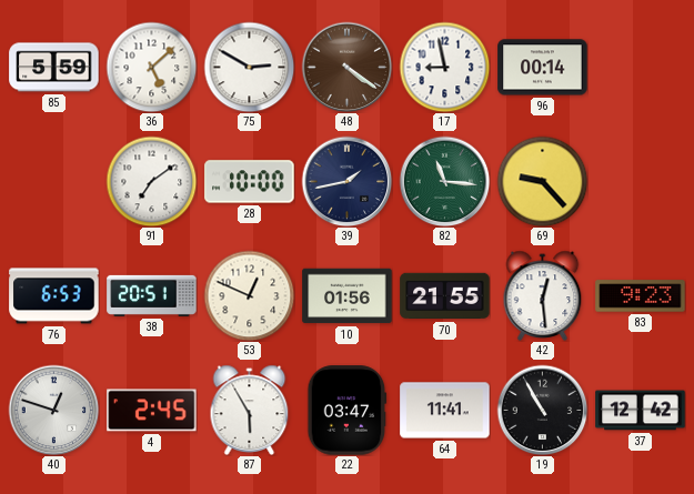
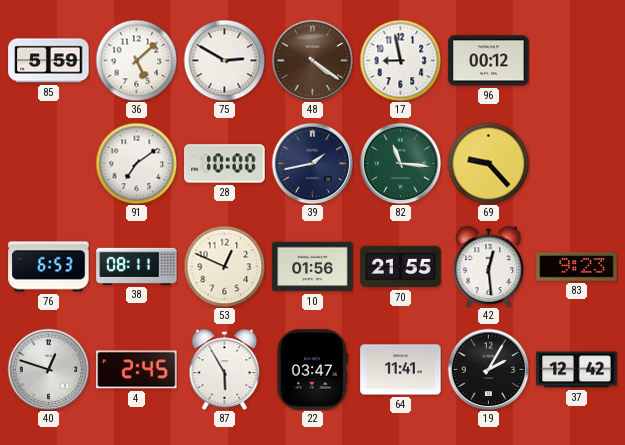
96: 00:14 -> 00:12 (489, 61)
38: 20:51 -> 08:11 (137, 266)
19: 10:55 -> 2:05 (488, 369)
